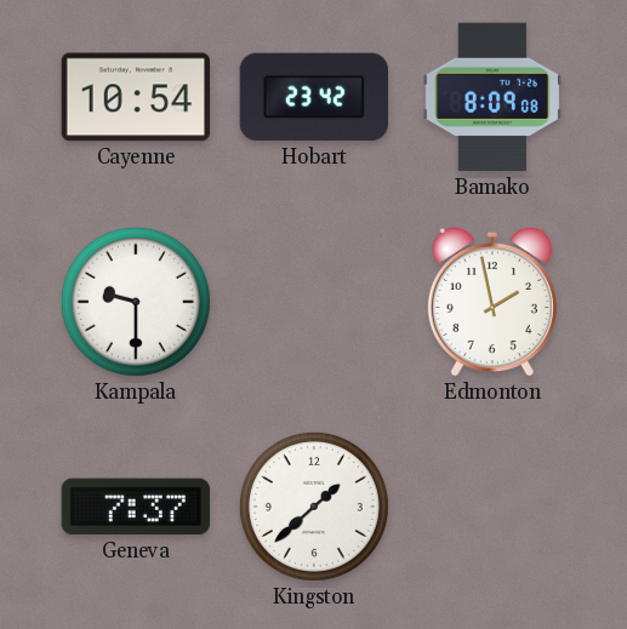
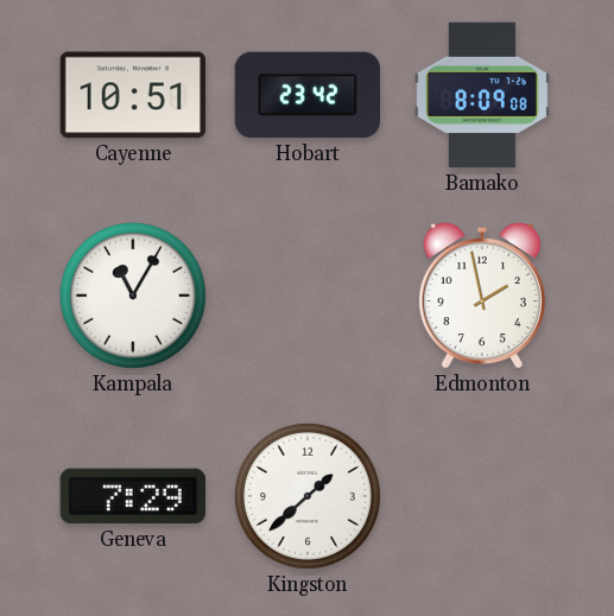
Cayenne: 10:54 -> 10:51 (132, 95)
Kampala: 9:30 -> 11:05 (133, 296)
Geneva: 7:37 -> 7:29 (133, 496)
